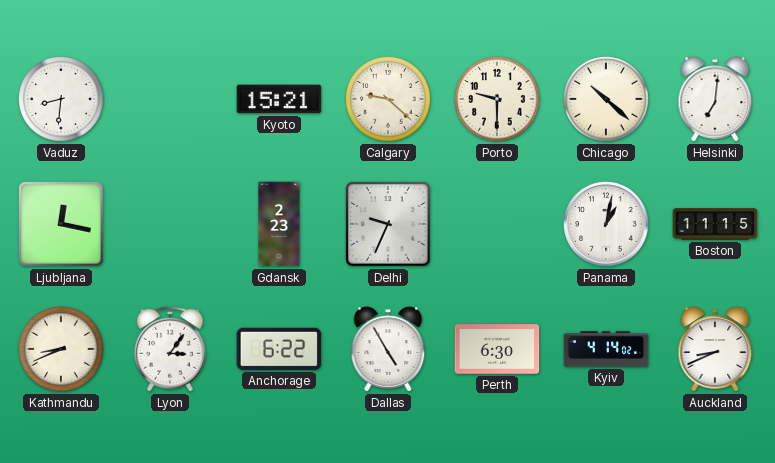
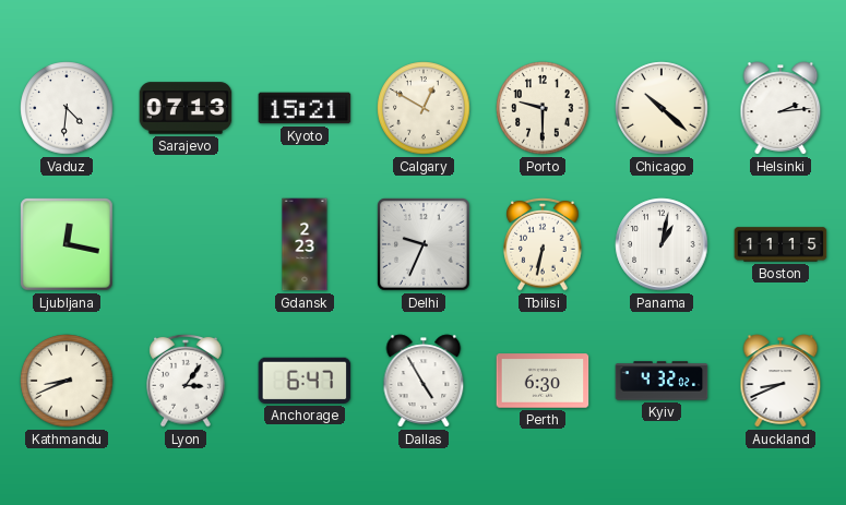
Vaduz: 8:31 -> 4:31 (67, 108)
Sarajevo: none -> 07:13 (186, 108)
Calgary: 9:22 -> 12:50 (424, 108)
Helsinki: 7:01 -> 2:14 (781, 108)
Tbilisi: none -> 6:32 (543, 244)
Anchorage: 6:22 -> 6:47 (305, 381)
Kyiv: 4:14 -> 4:32 (662, 381)
